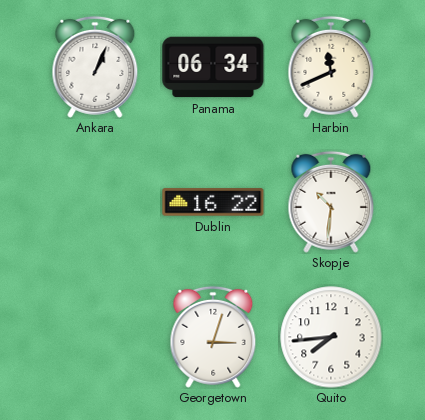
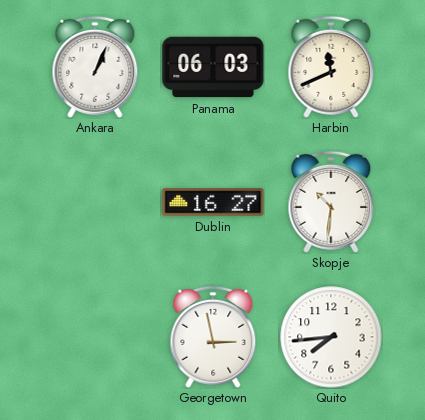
Panama: 06:34 -> 06:03 (213, 67)
Dublin: 16:22 -> 16:27 (213, 202)
Georgetown: 3:03 -> 2:58 (213, 337)
